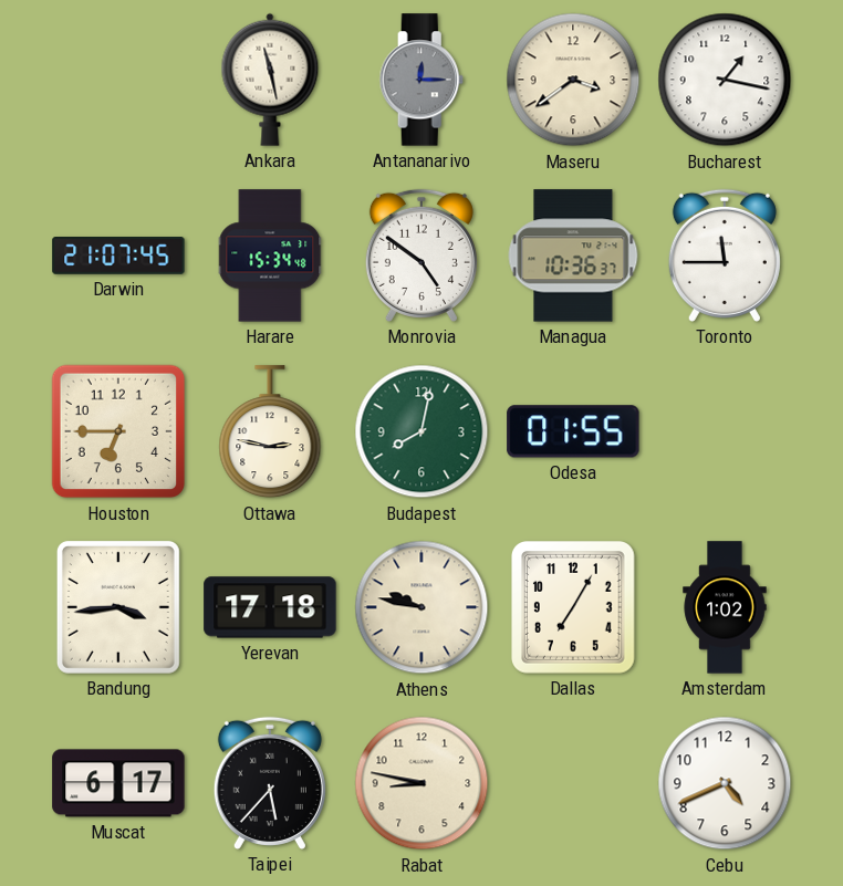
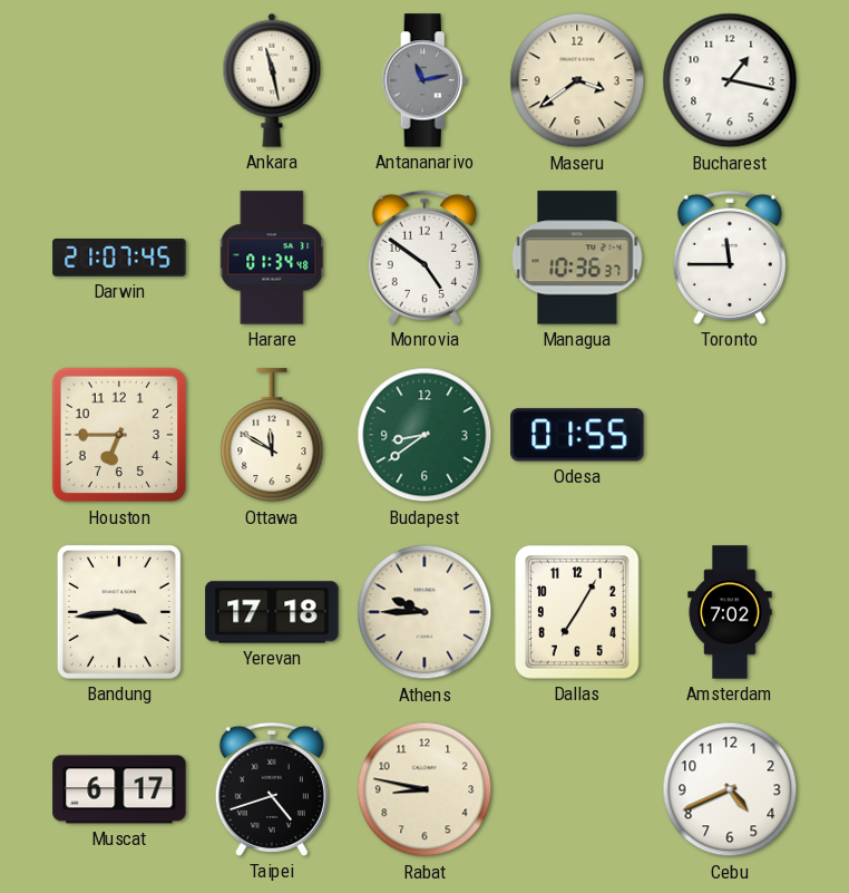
Antananarivo: 12:15 -> 11:13 (424, 80)
Harare: 15:34 -> 01:34 (272, 258)
Ottawa: 2:47 -> 11:50 (272, 436)
Budapest: 8:02 -> 8:39 (424, 435)
Athens: 9:47 -> 9:45 (424, 612)
Amsterdam: 1:02 -> 7:02 (730, 612)
Taipei: 5:37 -> 4:42 (272, 789)
